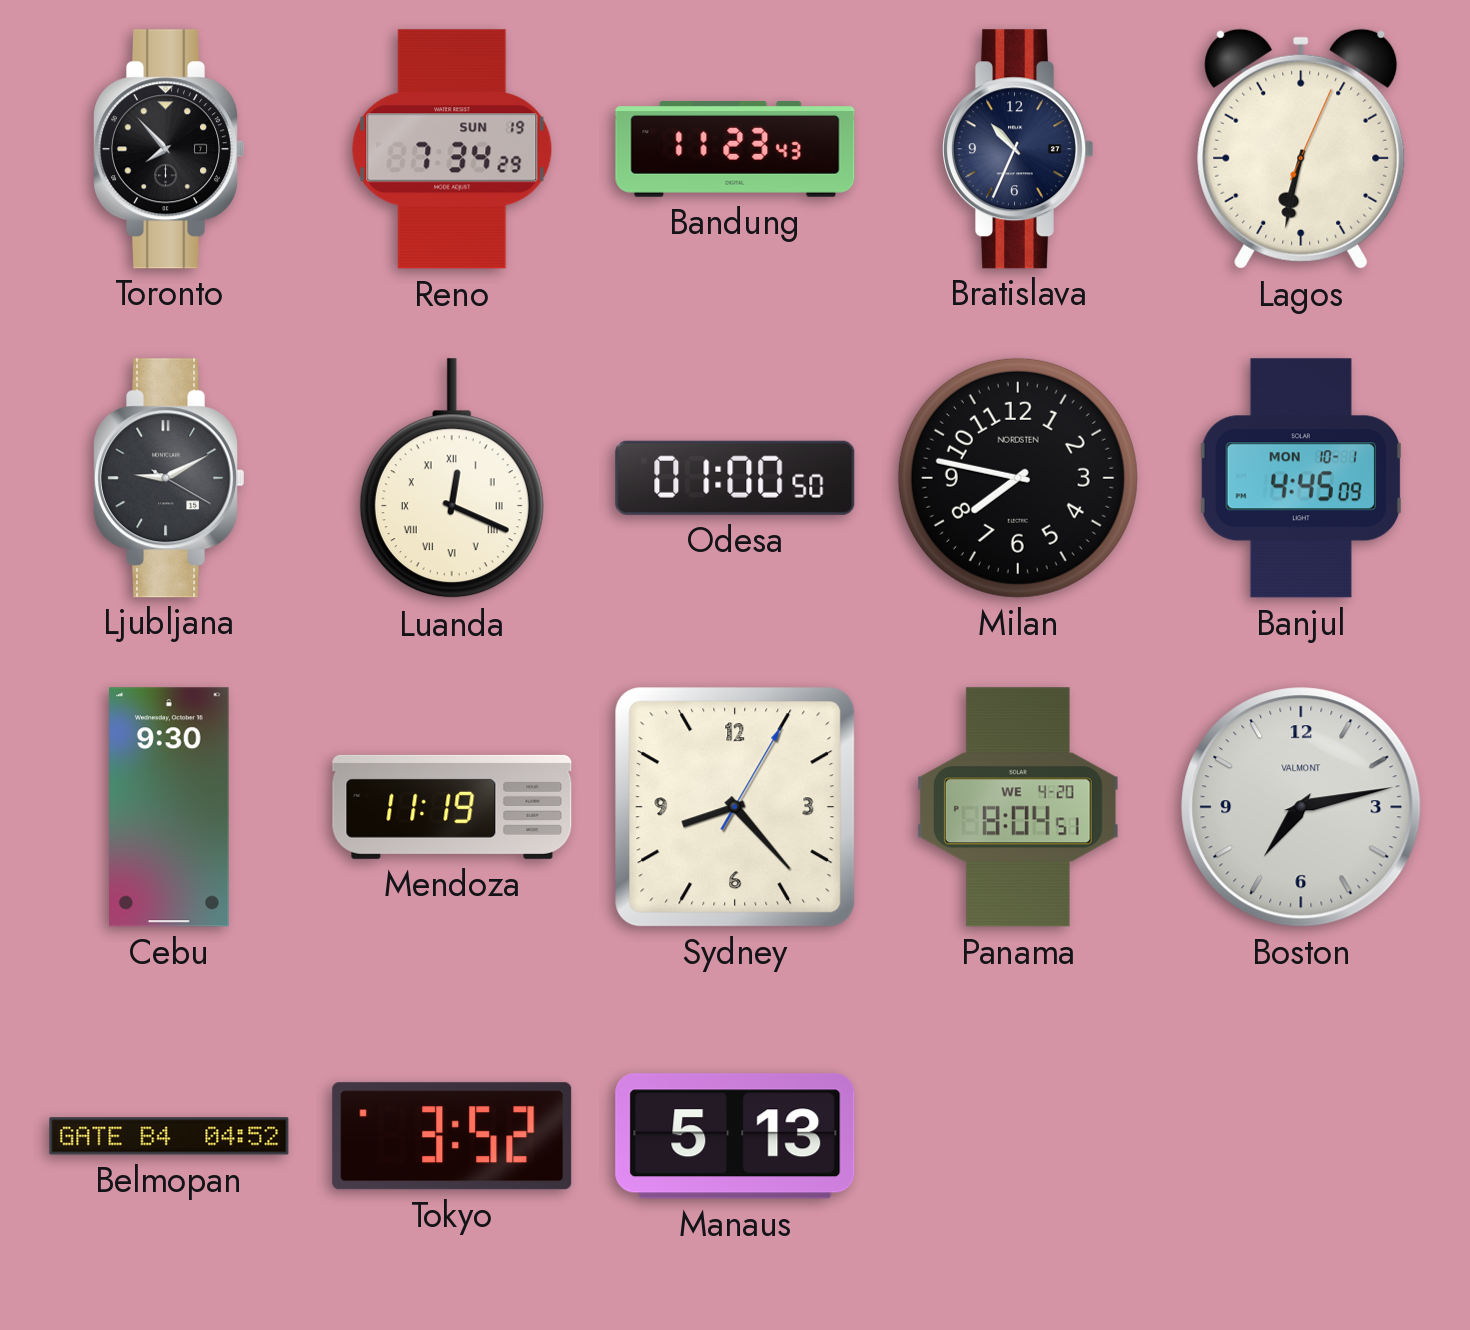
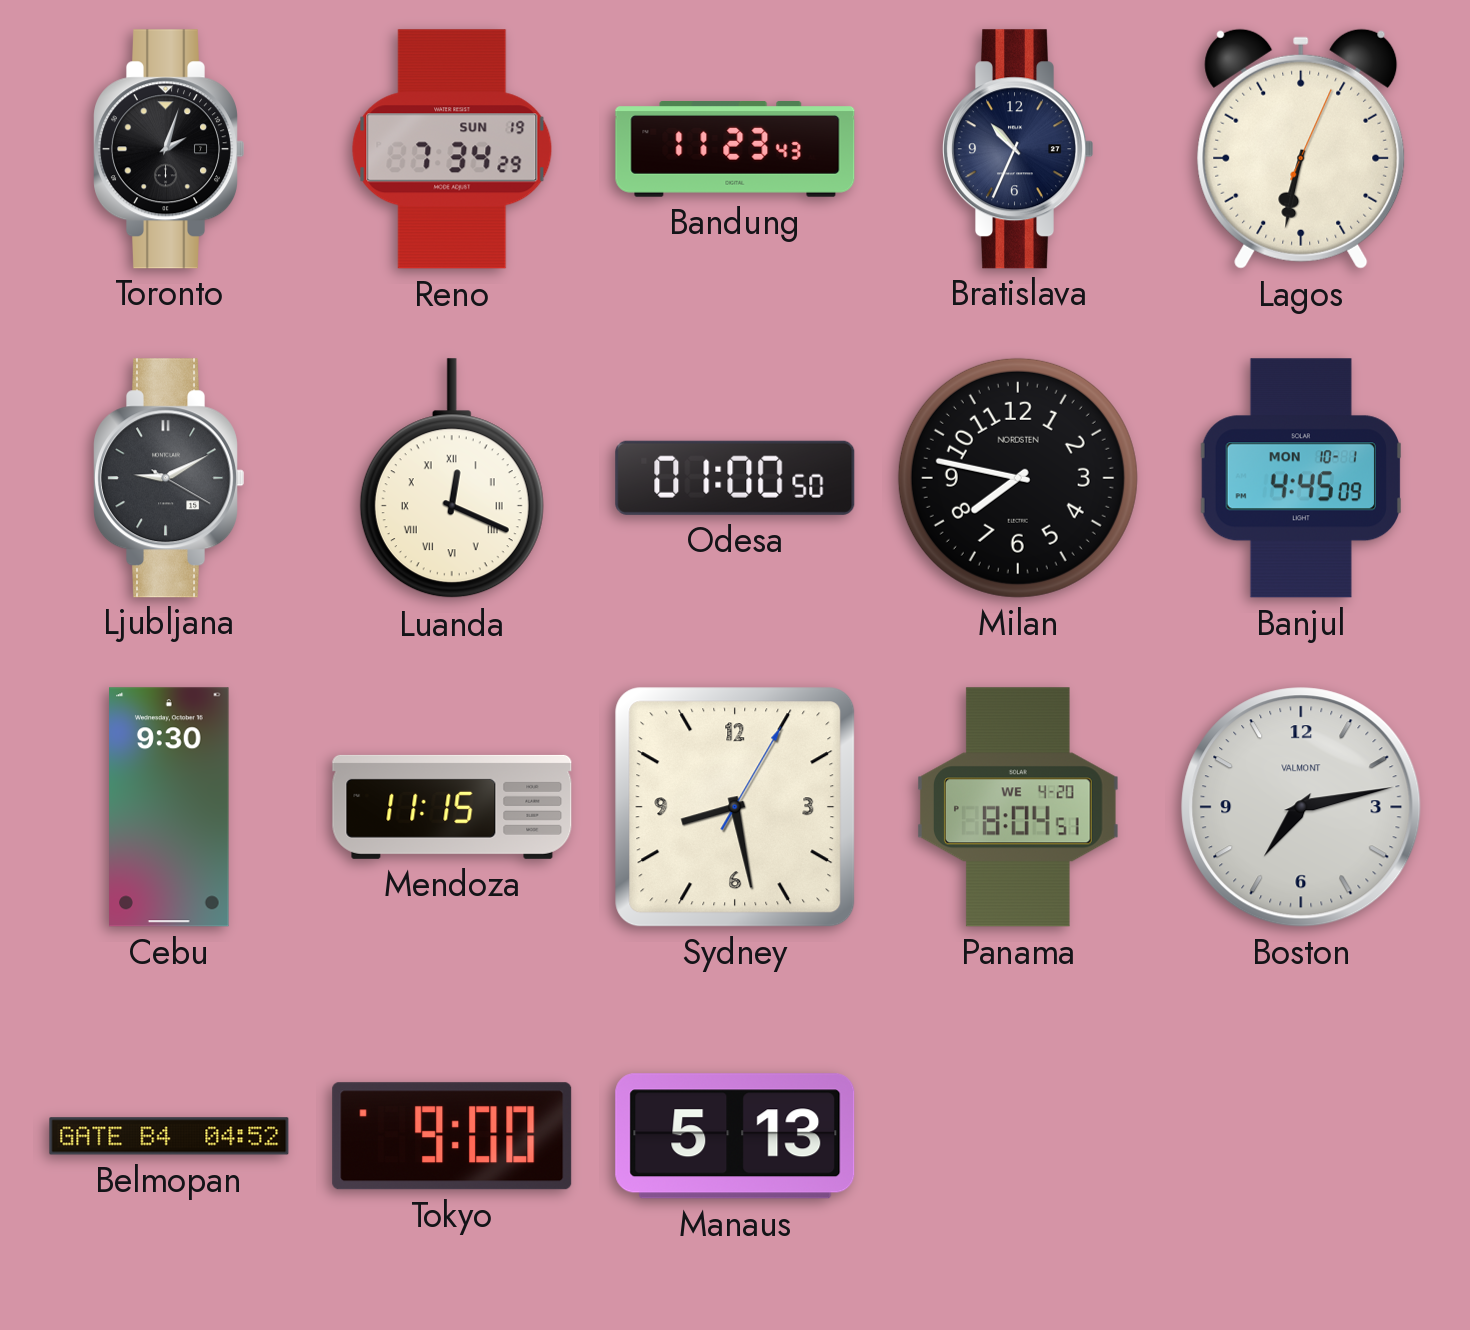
Toronto: 7:53 -> 2:03 (169, 149)
Mendoza: 11:19 -> 11:15 (452, 807)
Sydney: 8:23 -> 8:28 (735, 807)
Tokyo: 3:52 -> 9:00 (452, 1136)
